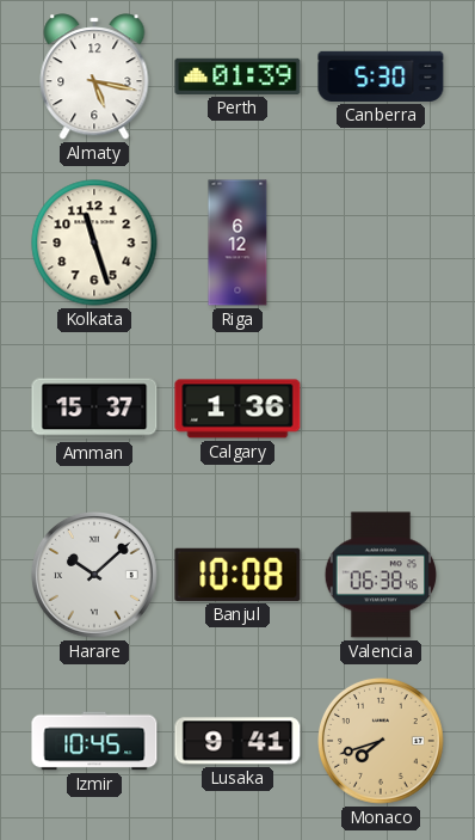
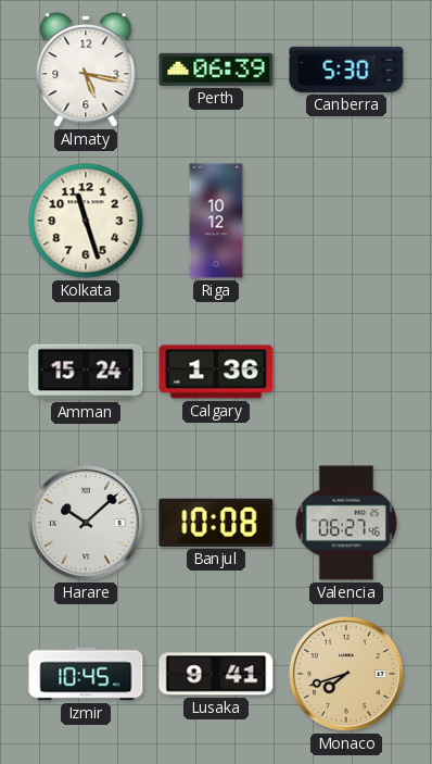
Perth: 01:39 -> 06:39 (216, 70)
Riga: 6:12 -> 10:12 (216, 221)
Amman: 15:37 -> 15:24 (86, 372)
Valencia: 06:38 -> 06:27 (346, 523)
